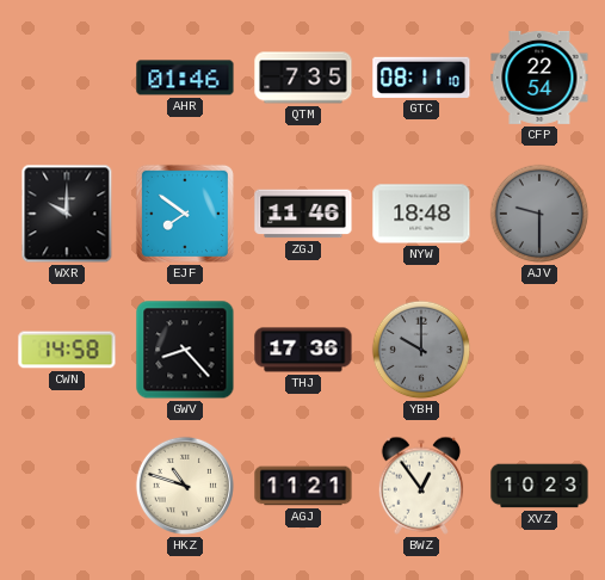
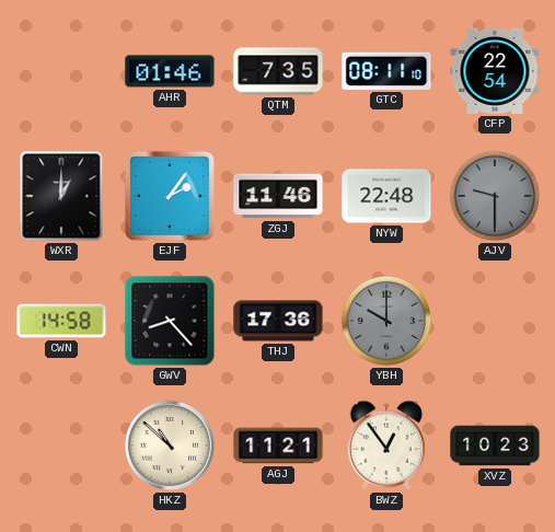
WXR: 10:00 -> 1:00 (61, 196)
EJF: 7:51 -> 2:06 (170, 196)
NYW: 18:48 -> 22:48 (386, 196)
HKZ: 10:48 -> 10:52 (170, 446)
